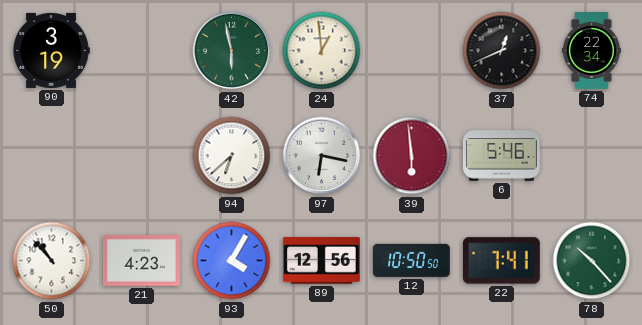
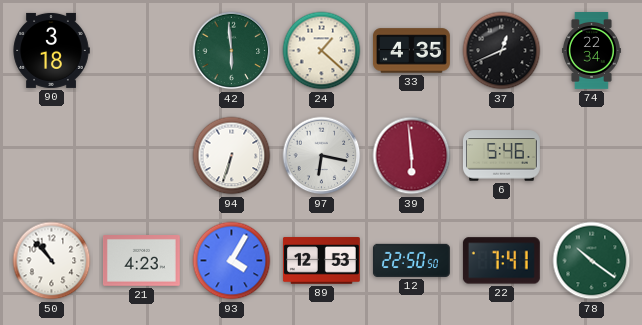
90: 3:19 -> 3:18 (51, 50)
42: 5:58 -> 5:59 (232, 51)
24: 12:59 -> 1:22 (322, 51)
33: none -> 4:35 (411, 51)
94: 6:38 -> 6:33 (232, 156)
89: 12:56 -> 12:53 (321, 261)
12: 10:50 -> 22:50 (411, 260)
78: 10:23 -> 10:21 (592, 261)
